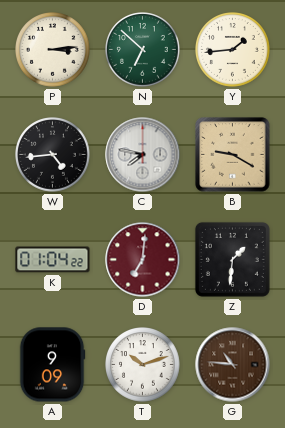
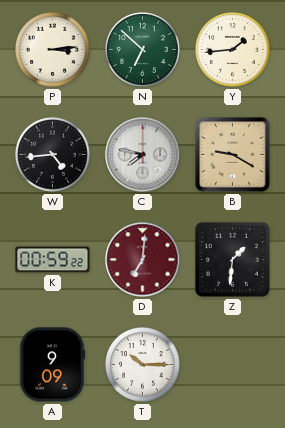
K: 01:04 -> 00:59 (53, 260)
T: 10:12 -> 10:15 (143, 365)
G: 10:46 -> none (233, 365)
